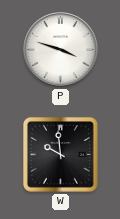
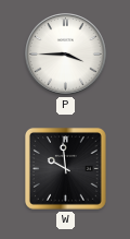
P: 3:48 -> 3:45 (66, 55)
